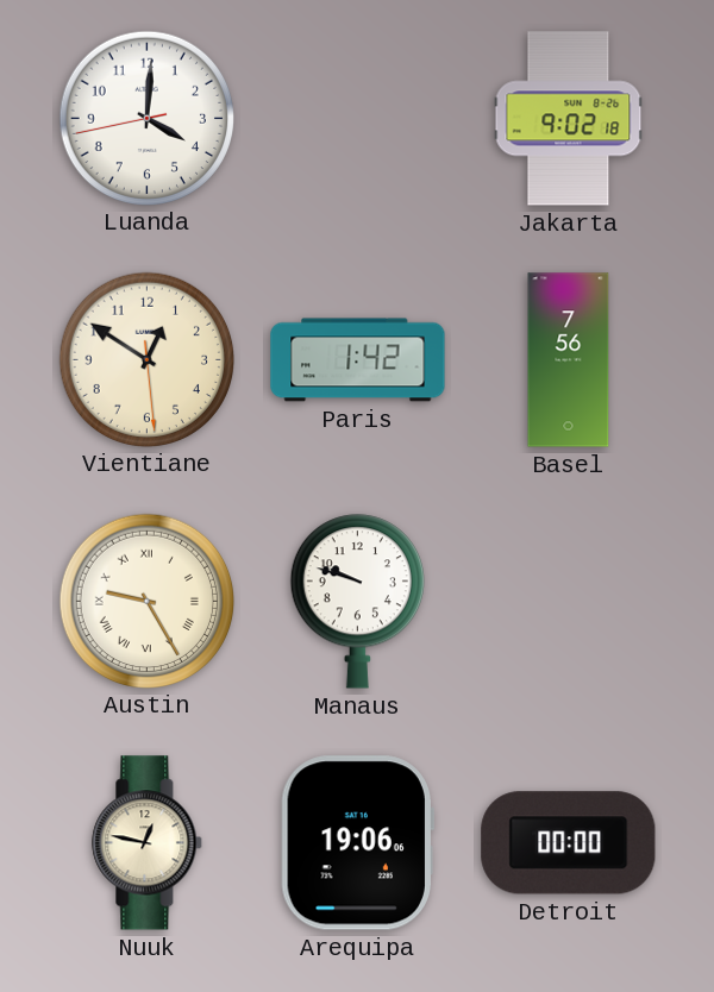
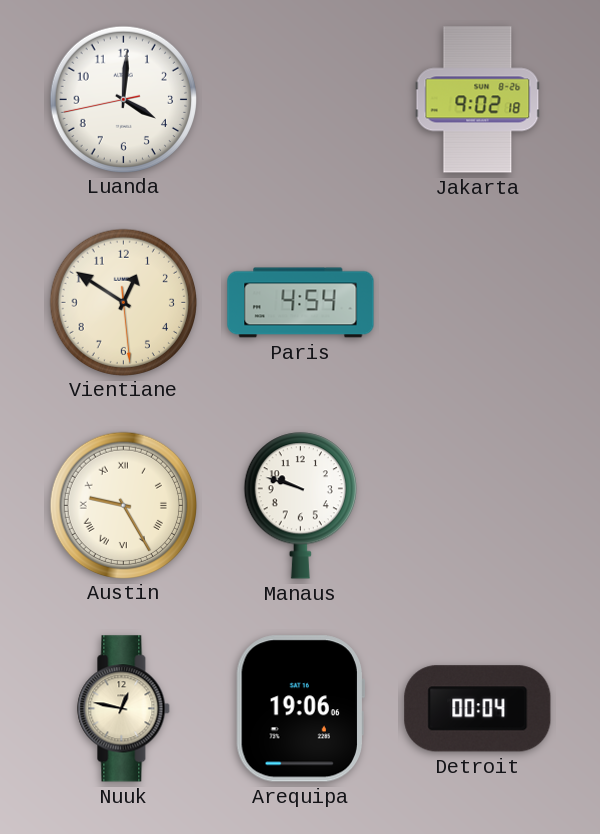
Paris: 1:42 -> 4:54 (301, 303)
Basel: 7:56 -> none (569, 360)
Detroit: 00:00 -> 00:04 (478, 709)
